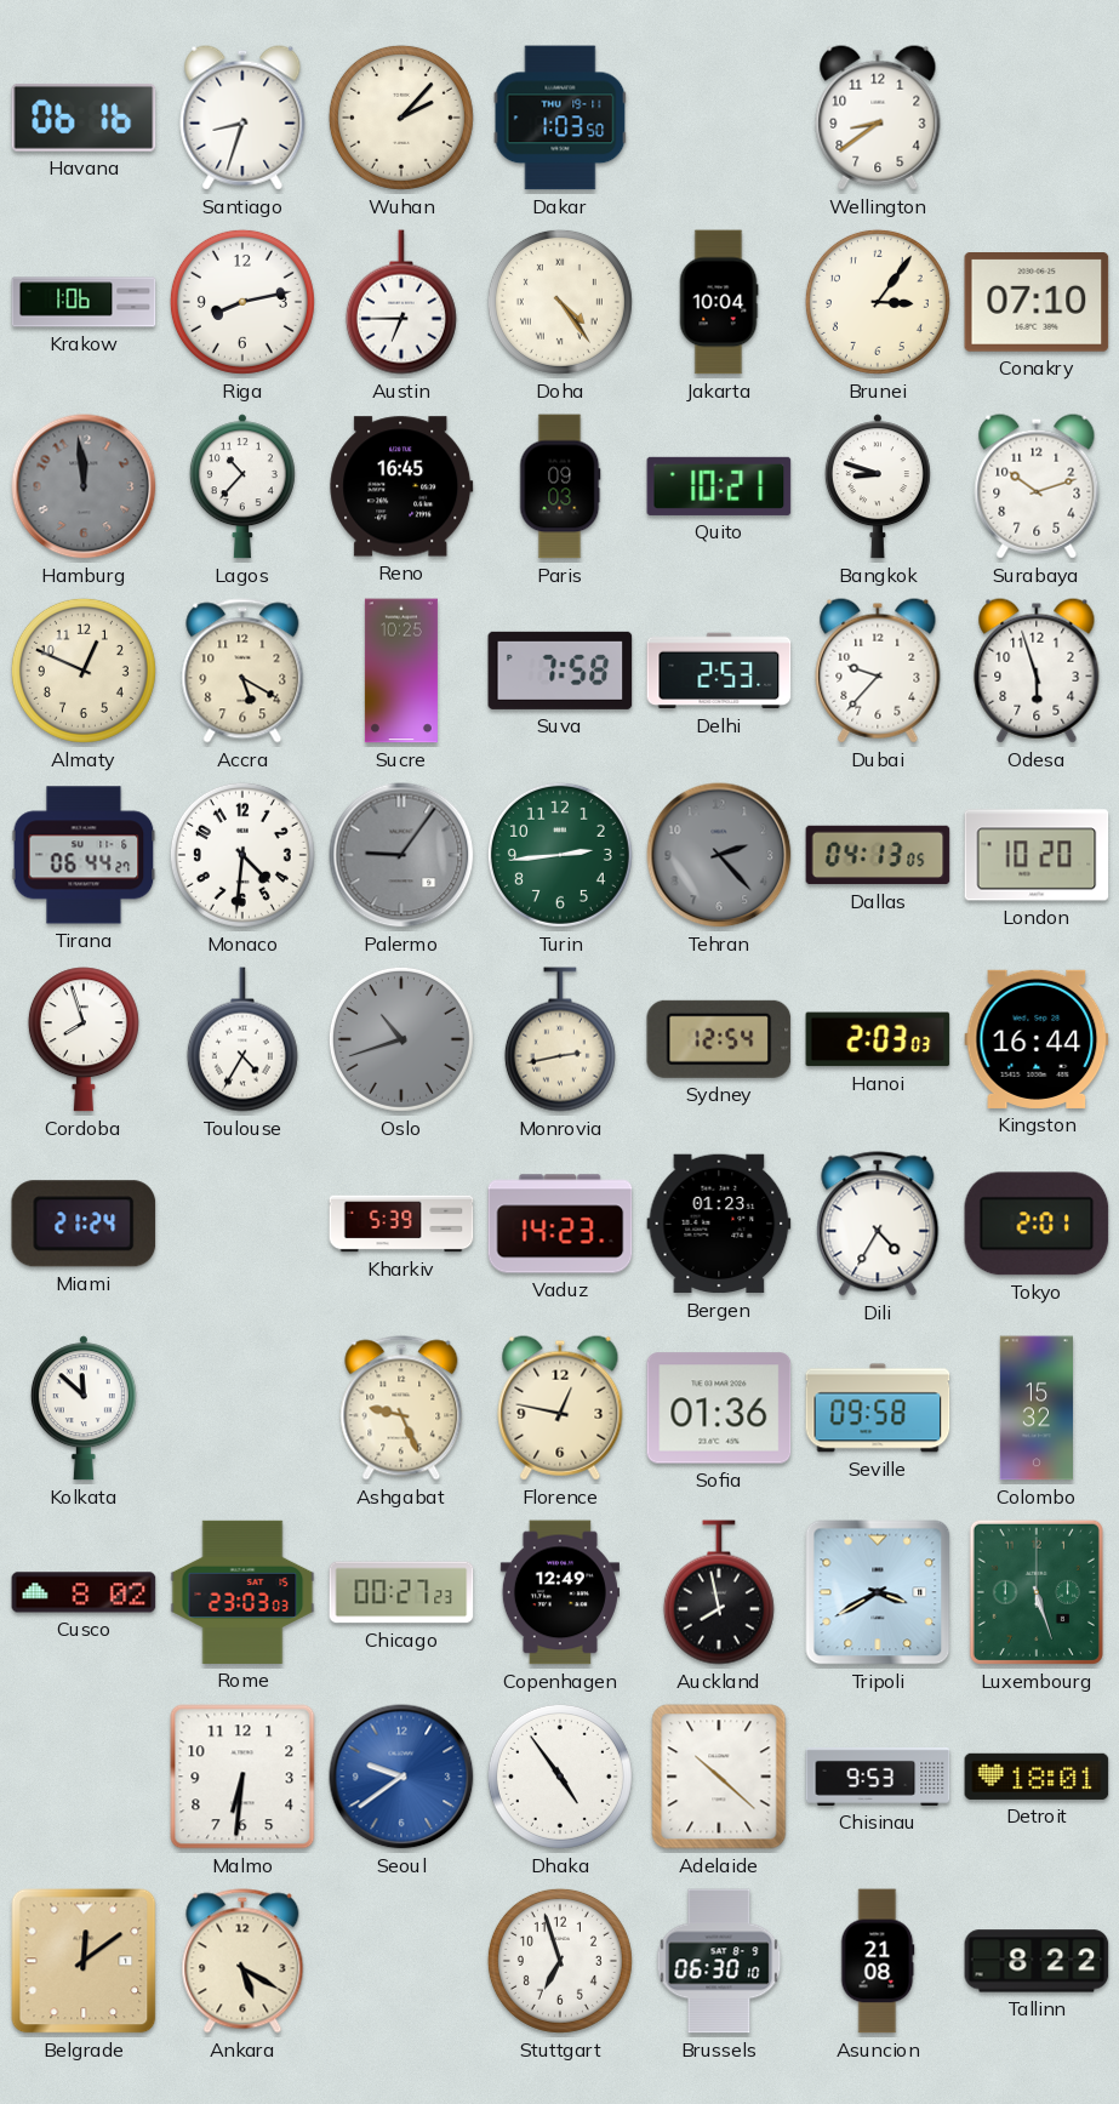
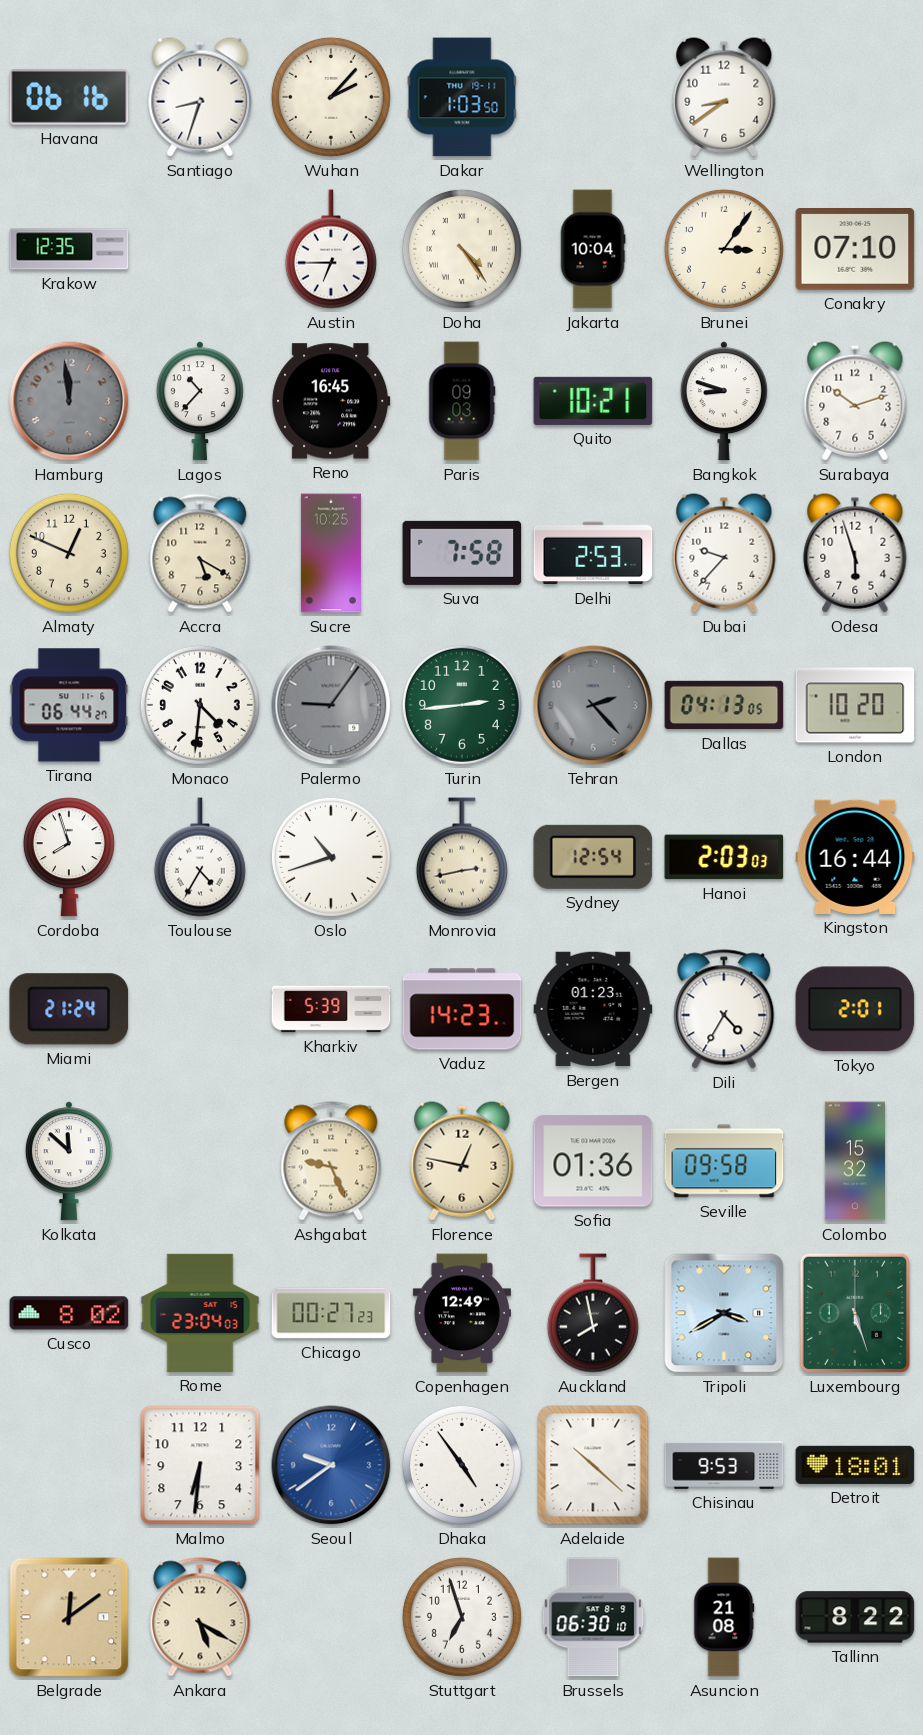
Krakow: 1:06 -> 12:35 (69, 249)
Riga: 8:13 -> none (242, 302)
Oslo dial: grey -> white (331, 857)
Rome: 23:03 -> 23:04 (200, 1313)
